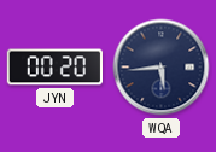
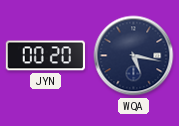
WQA: 5:44 -> 5:17 (134, 56)
